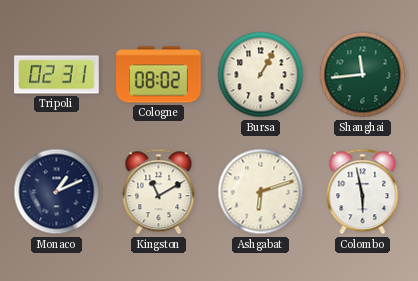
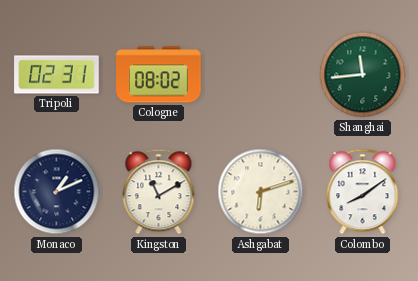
Bursa: 1:05 -> none (261, 75)
Colombo: 5:58 -> 8:09 (363, 192)
